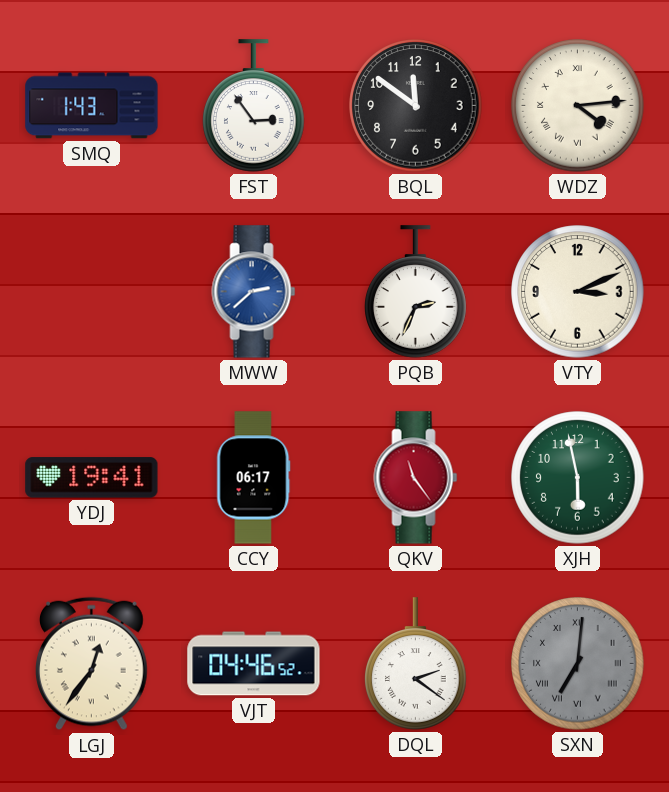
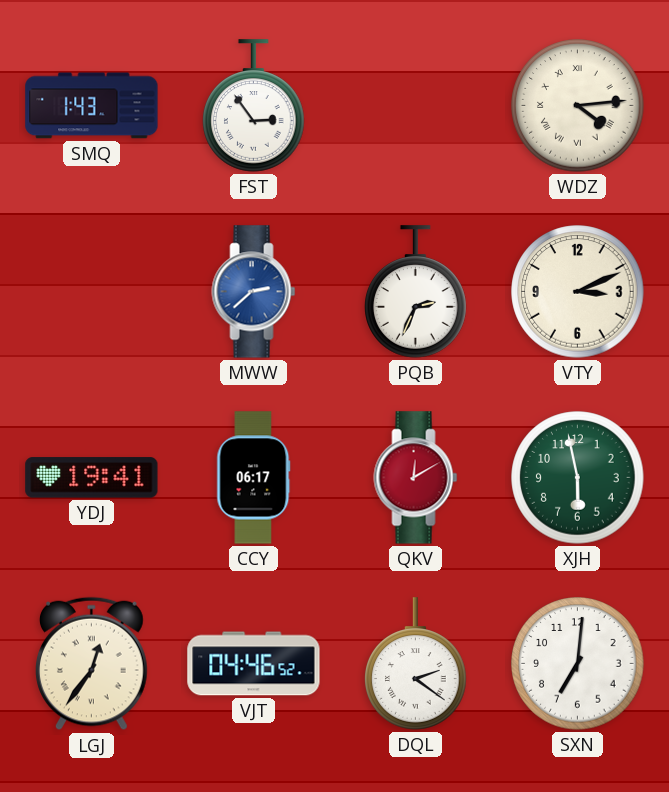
BQL: 11:51 -> none (416, 106)
QKV: 11:24 -> 12:10 (416, 478)
SXN dial: grey -> white (578, 664)
SXN numerals: Roman -> Arabic (578, 664)
